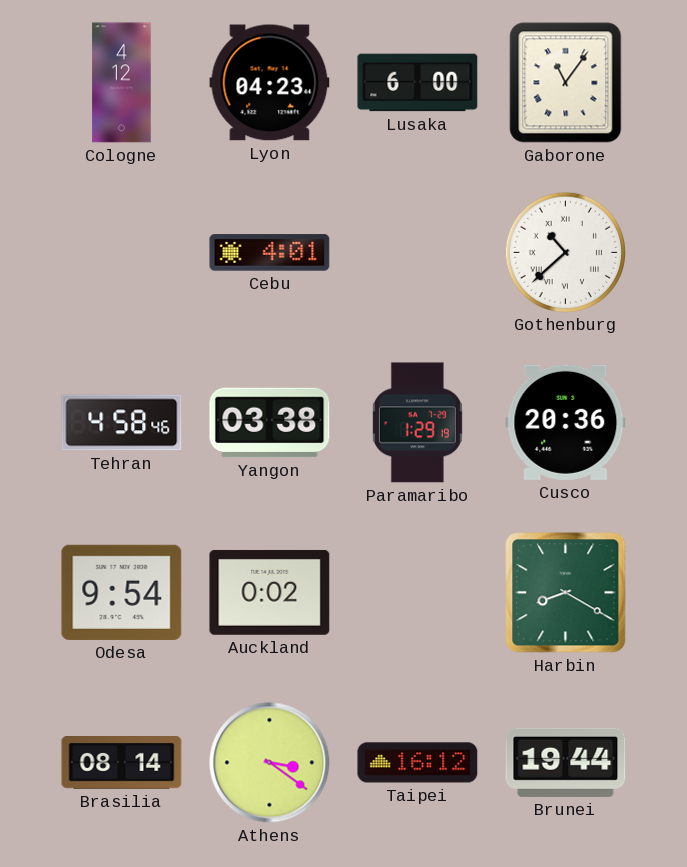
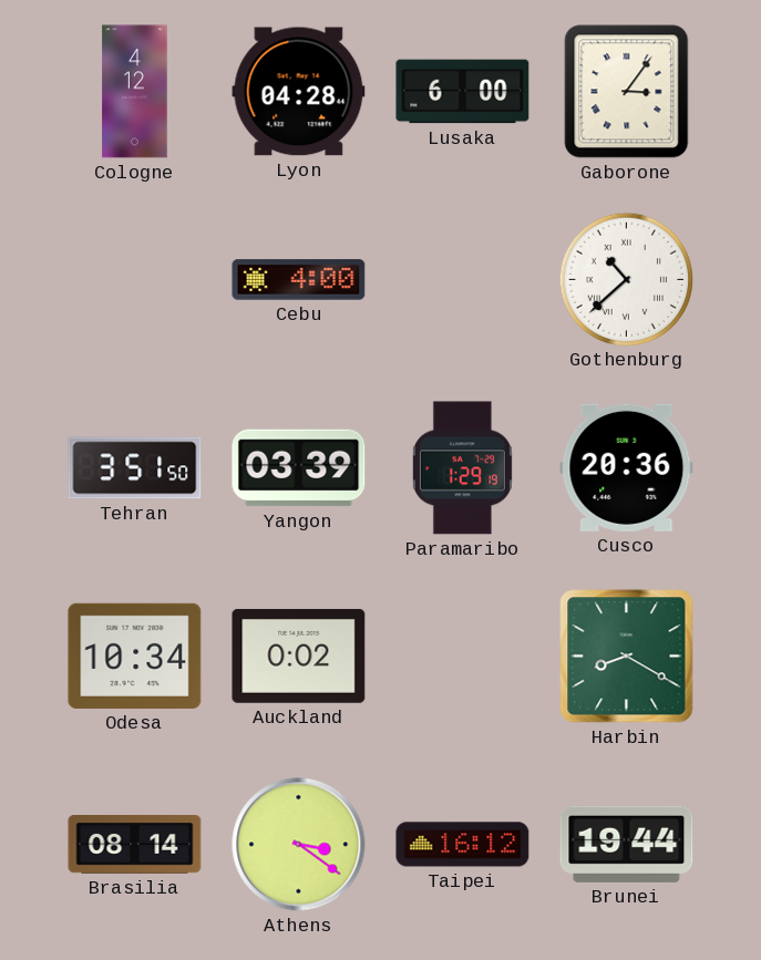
Lyon: 04:23 -> 04:28 (299, 92)
Gaborone: 11:06 -> 3:06 (627, 92)
Cebu: 4:01 -> 4:00 (299, 280)
Tehran: 4:58 -> 3:51 (135, 468)
Yangon: 03:38 -> 03:39 (299, 468)
Odesa: 9:54 -> 10:34 (135, 656)
